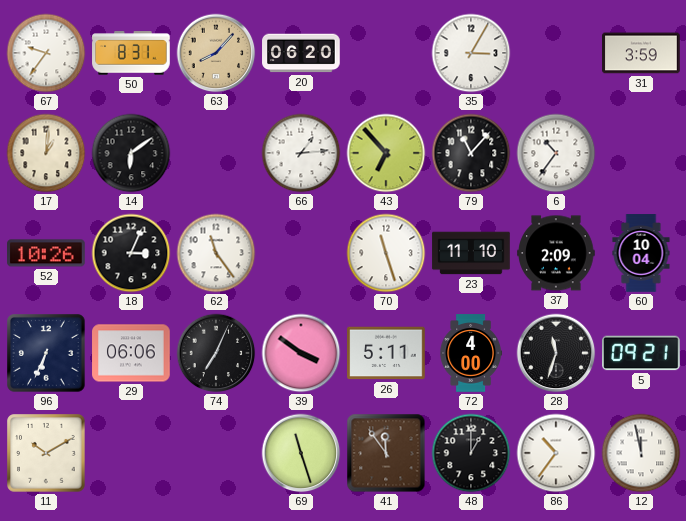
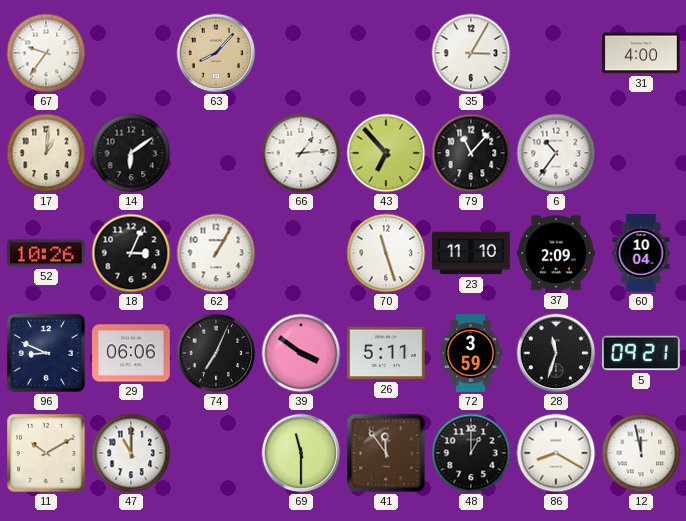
50: 8:31 -> none (131, 53)
20: 06:20 -> none (301, 53)
31: 3:59 -> 4:00 (641, 53)
62: 11:24 -> 1:05 (216, 253)
96: 6:34 -> 8:49 (46, 353)
72: 4:00 -> 3:59 (471, 353)
47: none -> 11:00 (131, 453)
69: 11:27 -> 11:30 (301, 453)
86: 10:36 -> 8:20 (556, 453)
